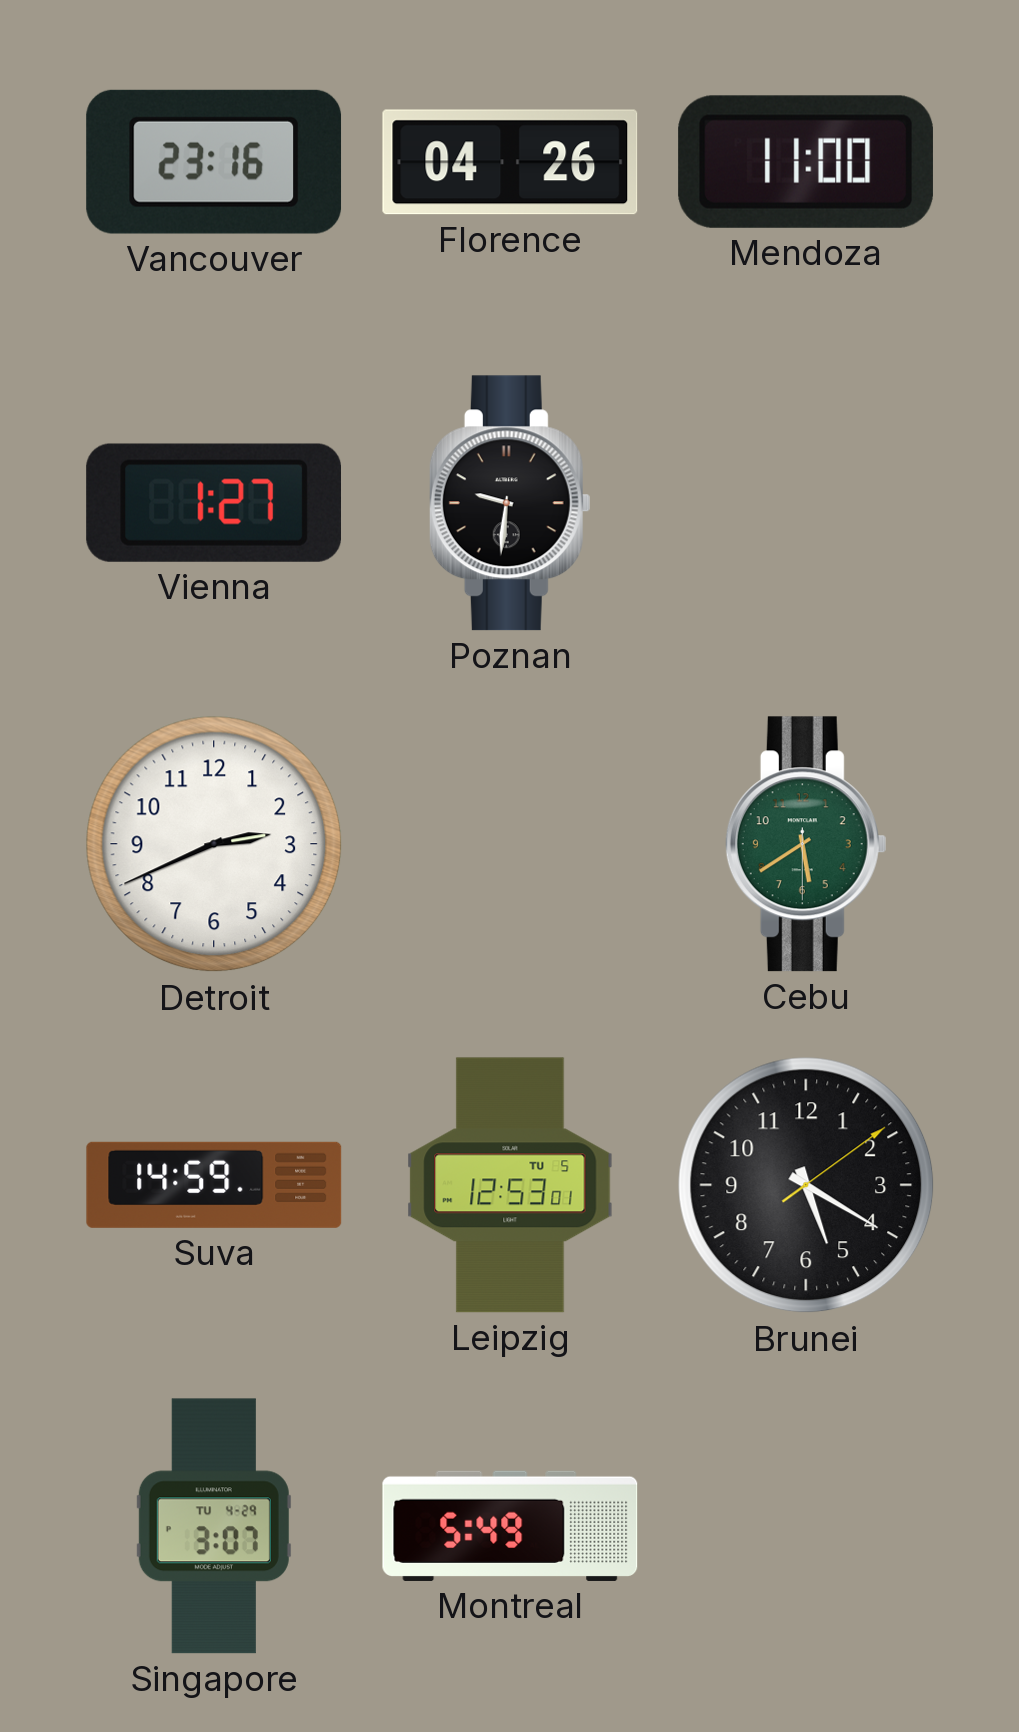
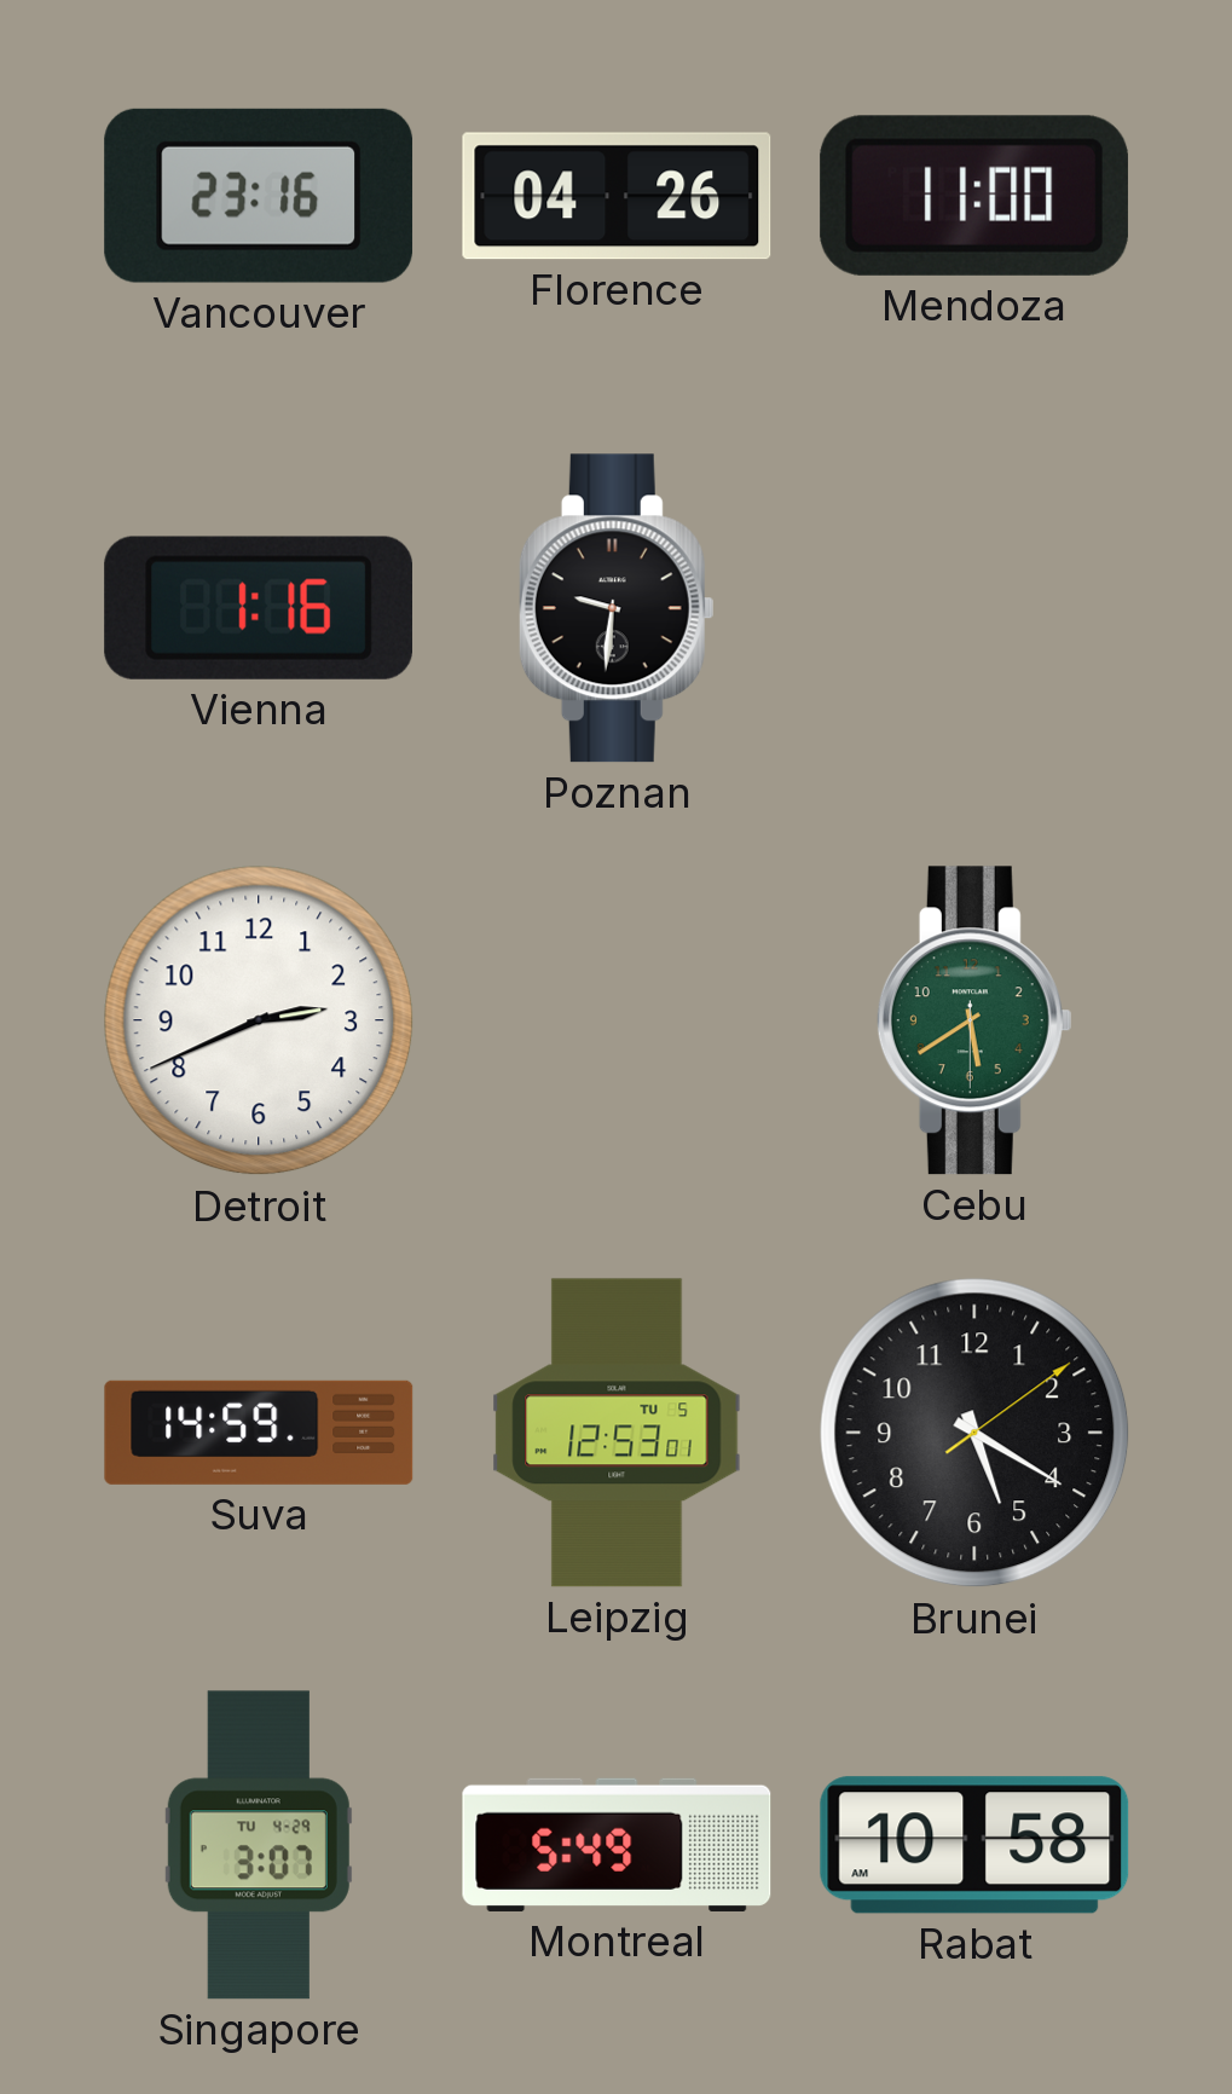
Vienna: 1:27 -> 1:16 (258, 608)
Rabat: none -> 10:58 (974, 1845)
